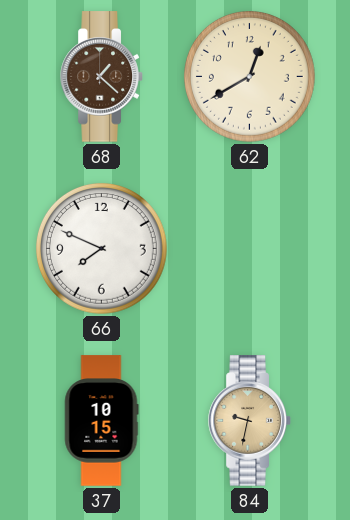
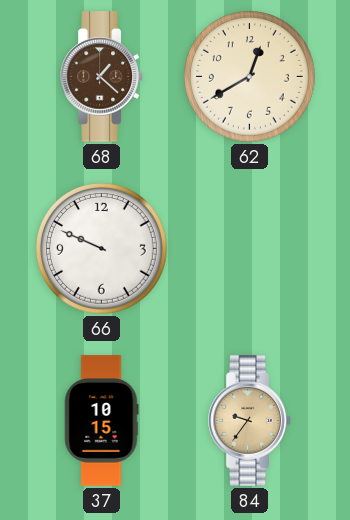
66: 7:49 -> 9:49 (101, 248)
84: 9:32 -> 9:36 (250, 421)
